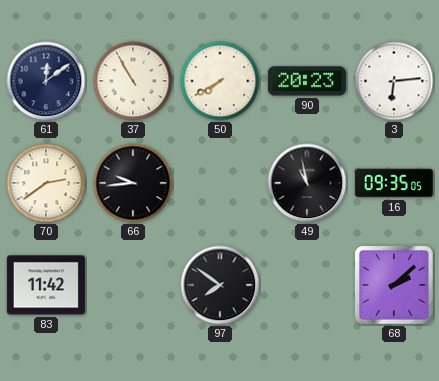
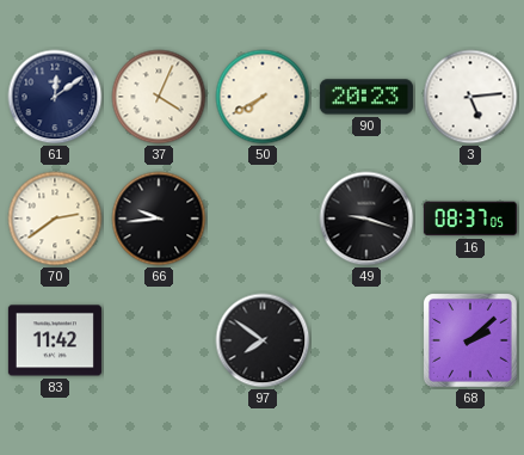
37: 10:55 -> 4:04 (159, 97)
3: 6:14 -> 5:14 (470, 97)
49: 10:58 -> 9:18 (366, 219)
16: 09:35 -> 08:37 (470, 219)
